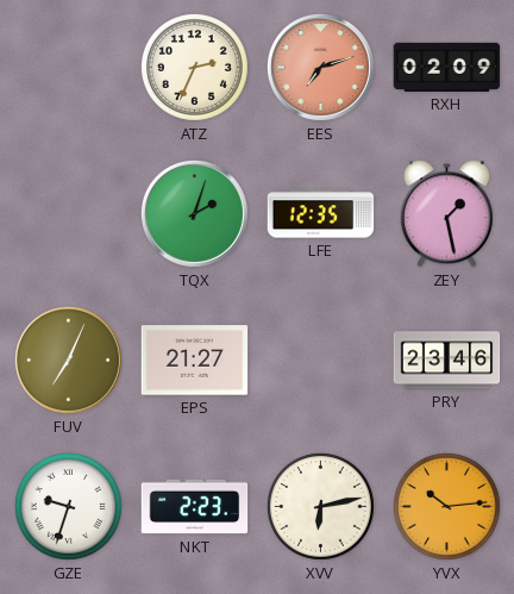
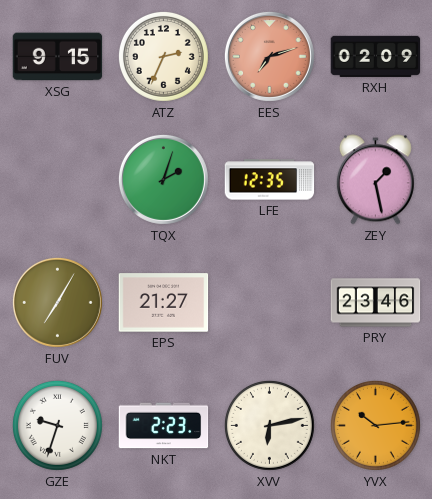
XSG: none -> 9:15 (58, 57)
FUV: 7:04 -> 7:05 (57, 302)
